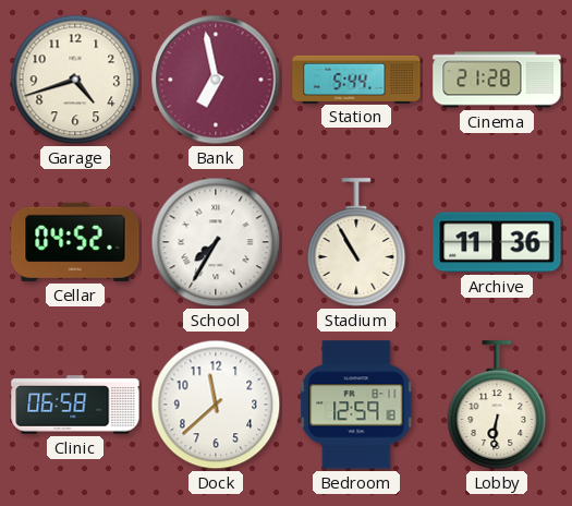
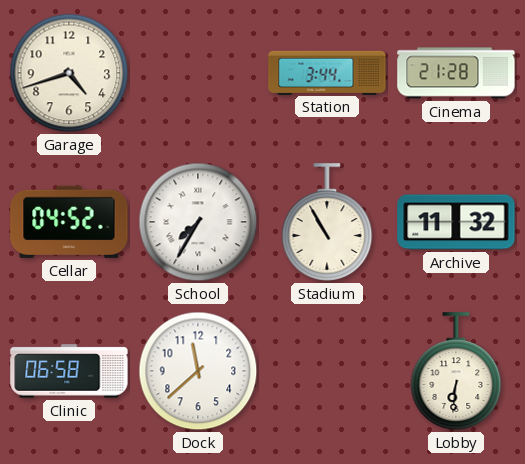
Bank: 6:58 -> none (216, 80)
Station: 5:44 -> 3:44 (327, 72)
Archive: 11:36 -> 11:32 (456, 222)
Bedroom: 12:59 -> none (356, 405)
